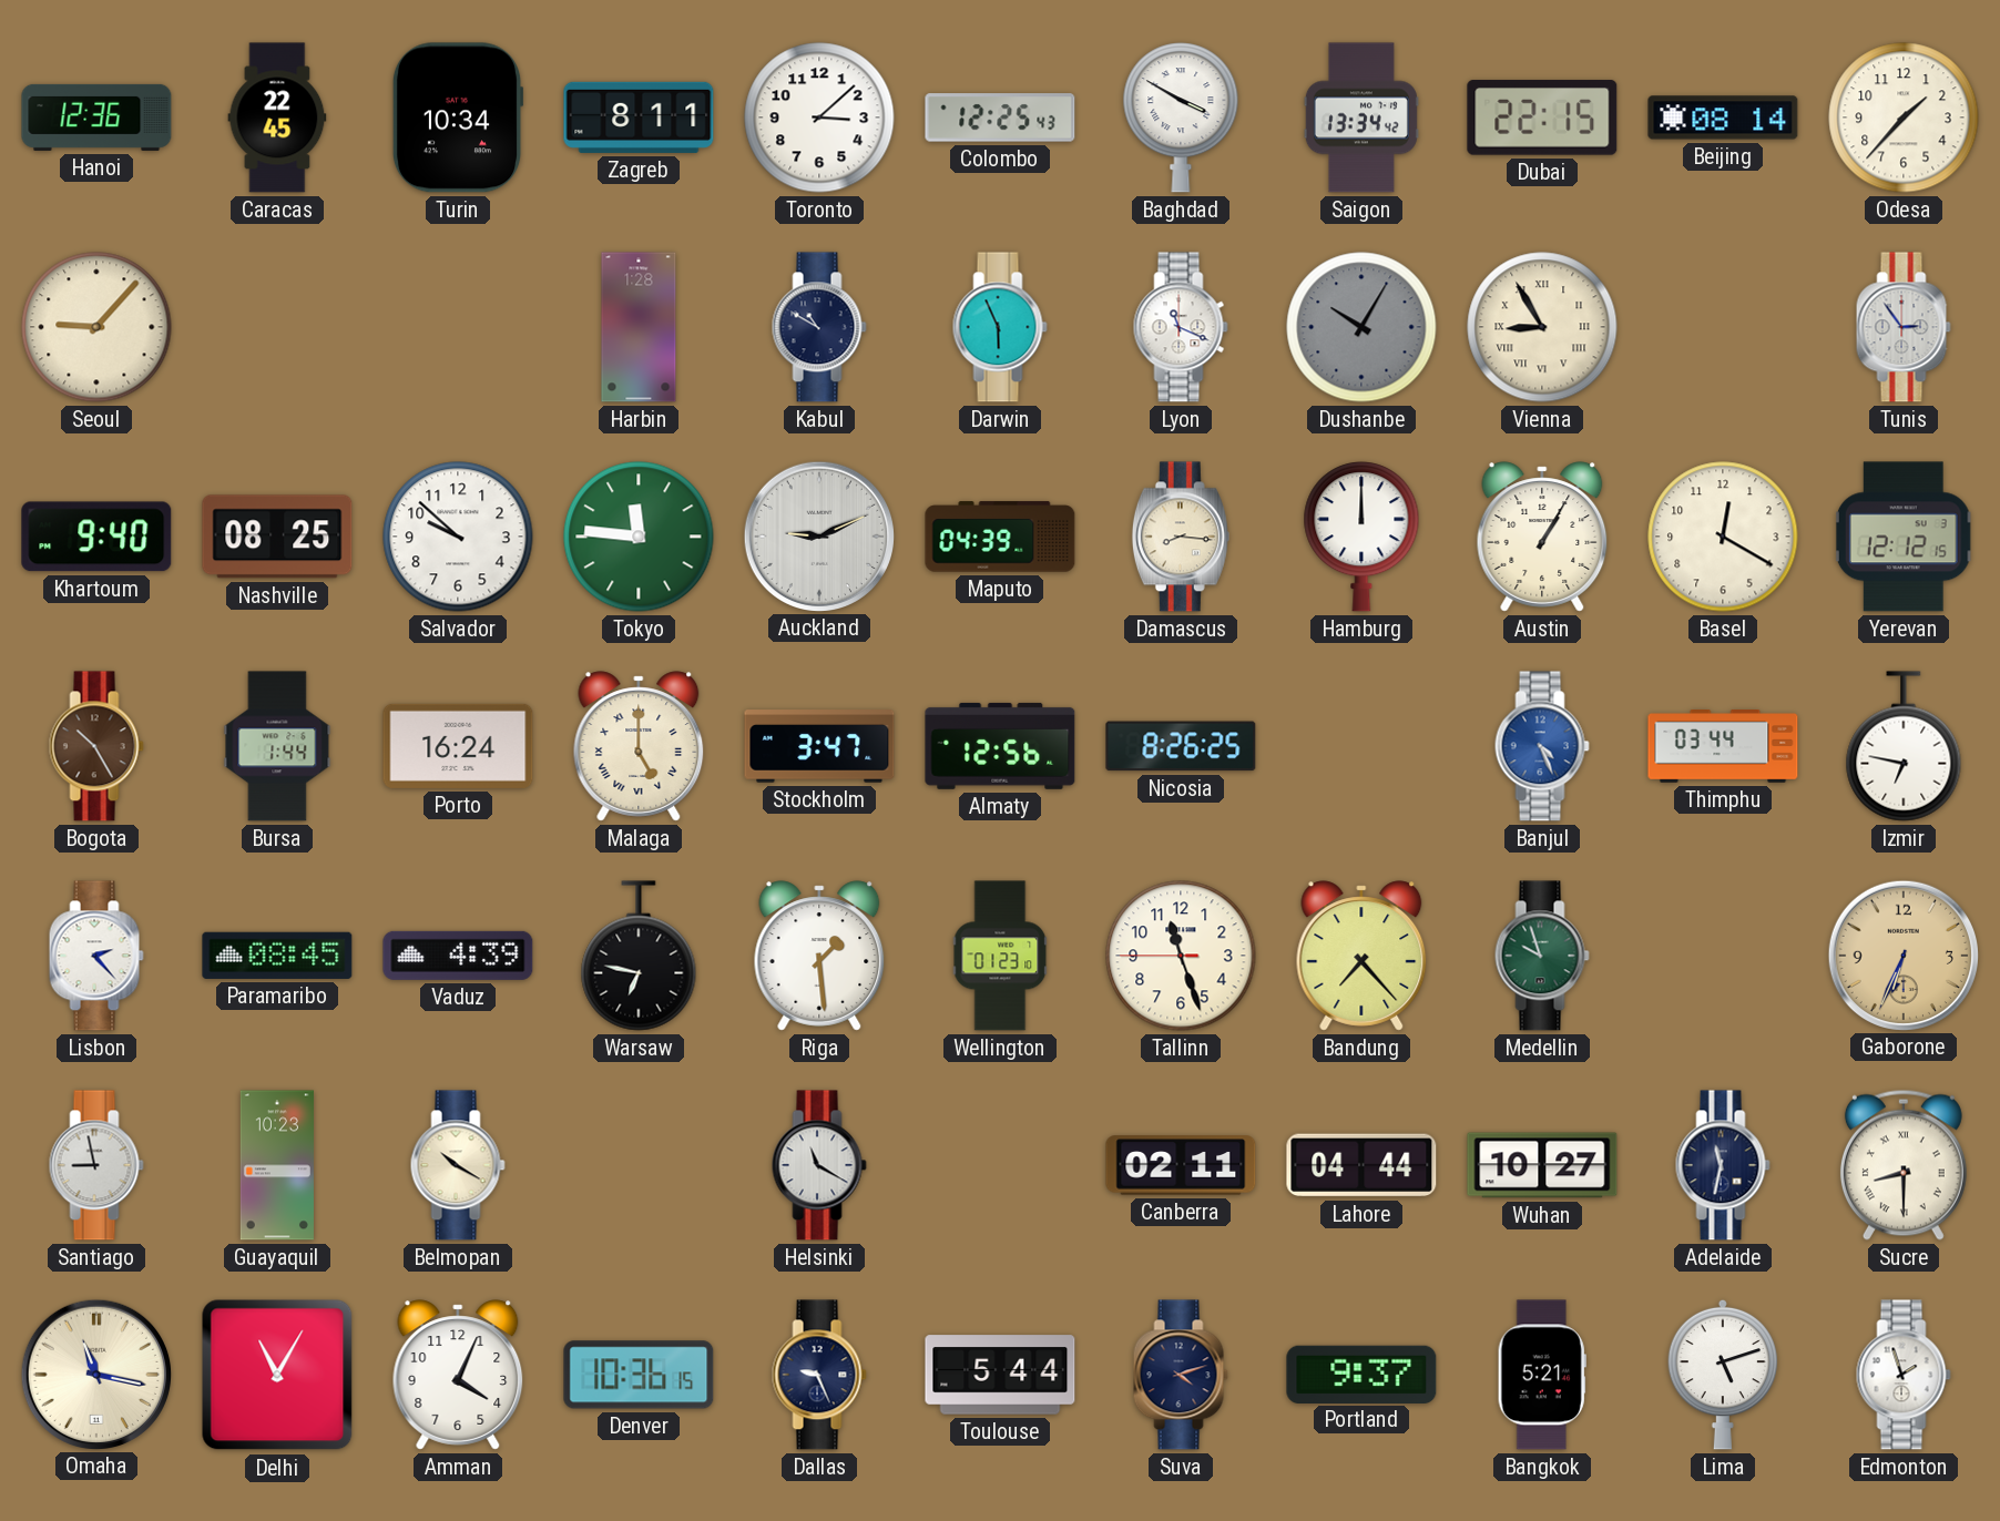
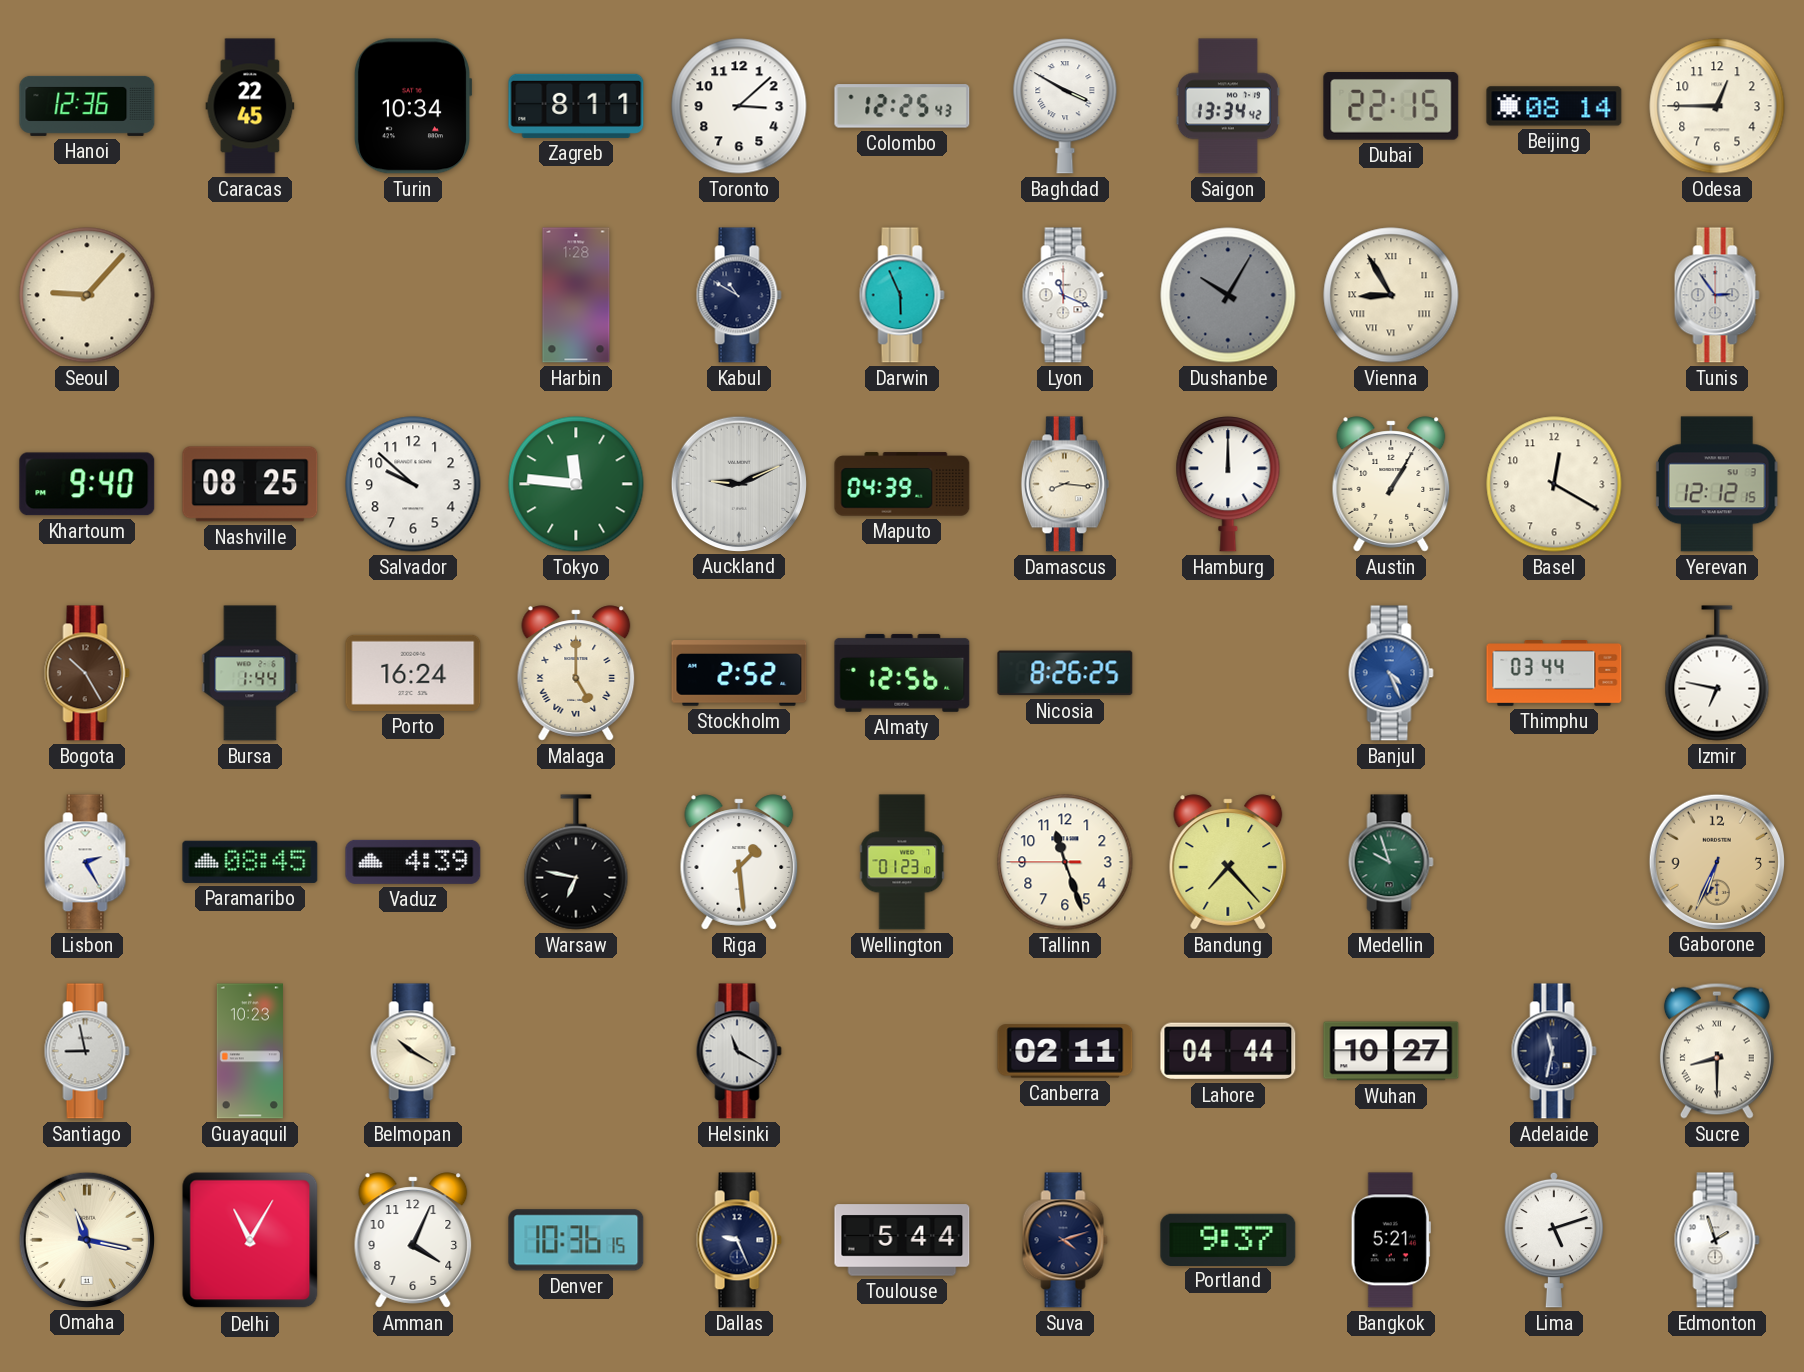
Odesa: 1:37 -> 12:45 (1717, 106)
Stockholm: 3:47 -> 2:52 (739, 673)
Lisbon: 2:23 -> 2:25 (87, 862)
